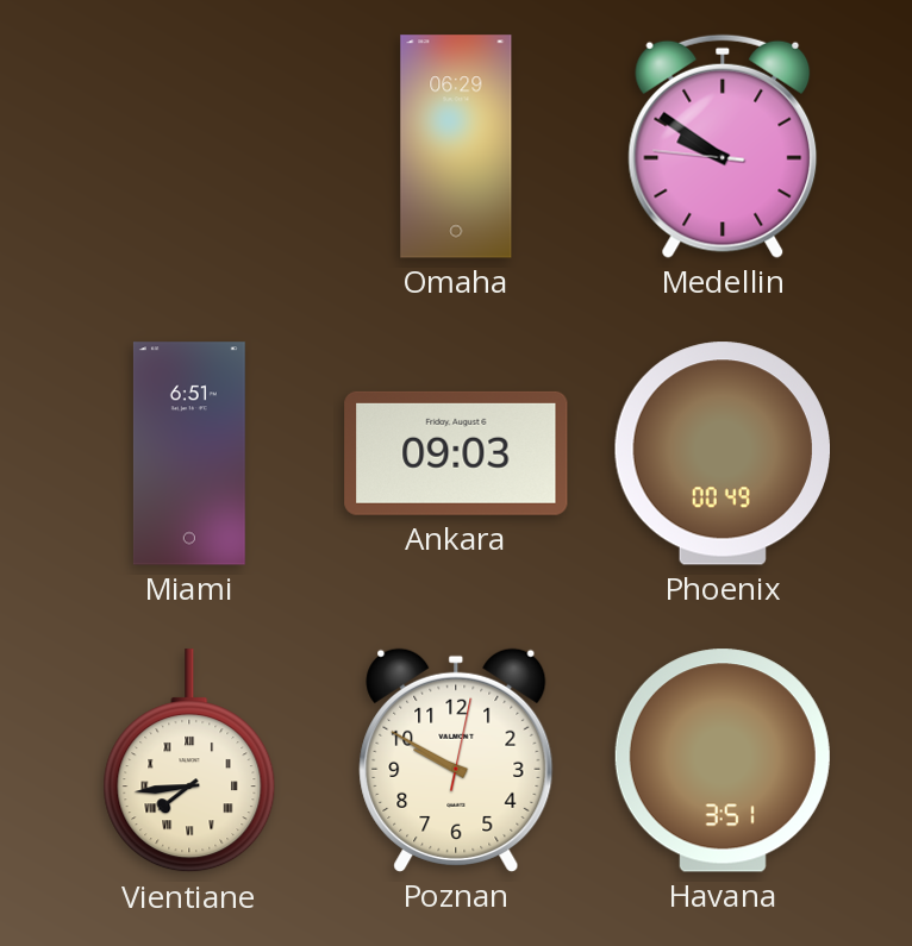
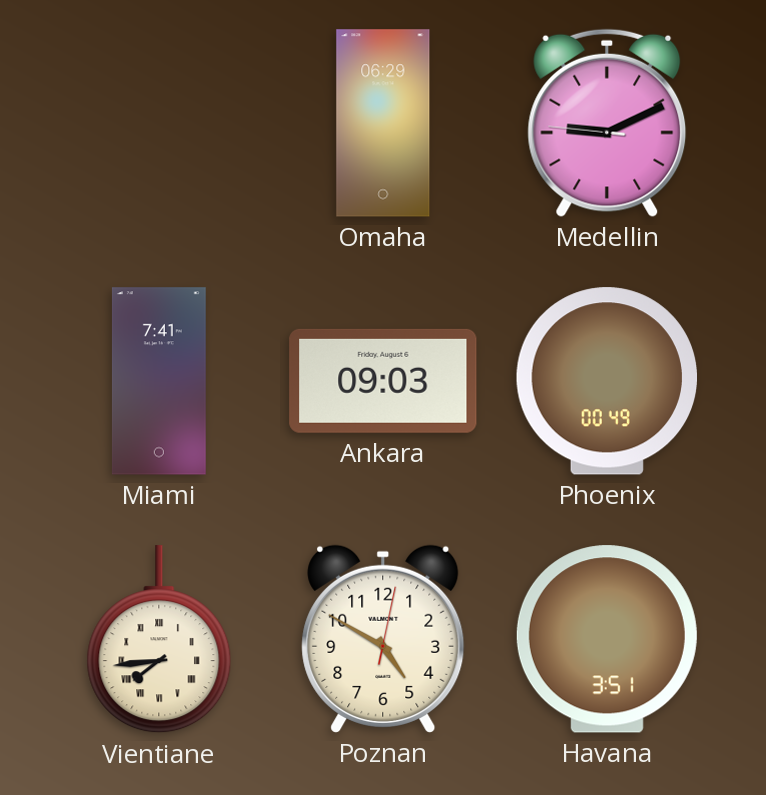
Medellin: 9:50 -> 9:10 (607, 123)
Miami: 6:51 -> 7:41 (159, 381)
Poznan: 9:50 -> 4:50 (383, 639)
